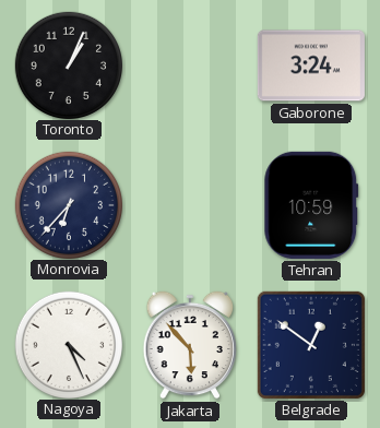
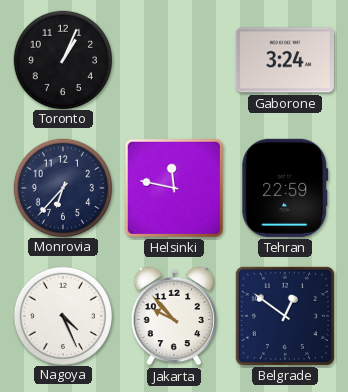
Helsinki: none -> 11:47 (174, 188)
Tehran: 10:59 -> 22:59 (285, 188)
Jakarta: 5:53 -> 9:53 (174, 316)
